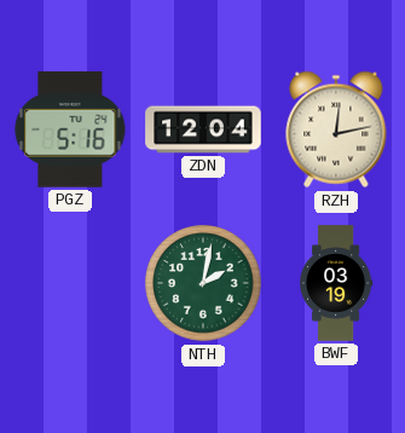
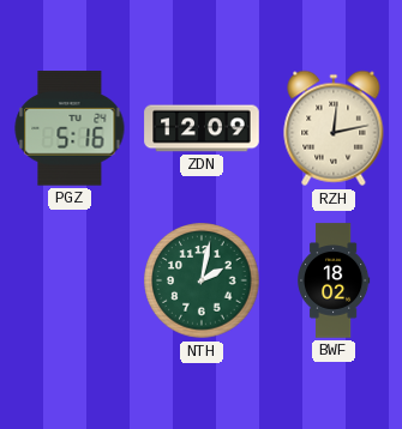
ZDN: 12:04 -> 12:09 (202, 128)
BWF: 03:19 -> 18:02 (335, 280)
